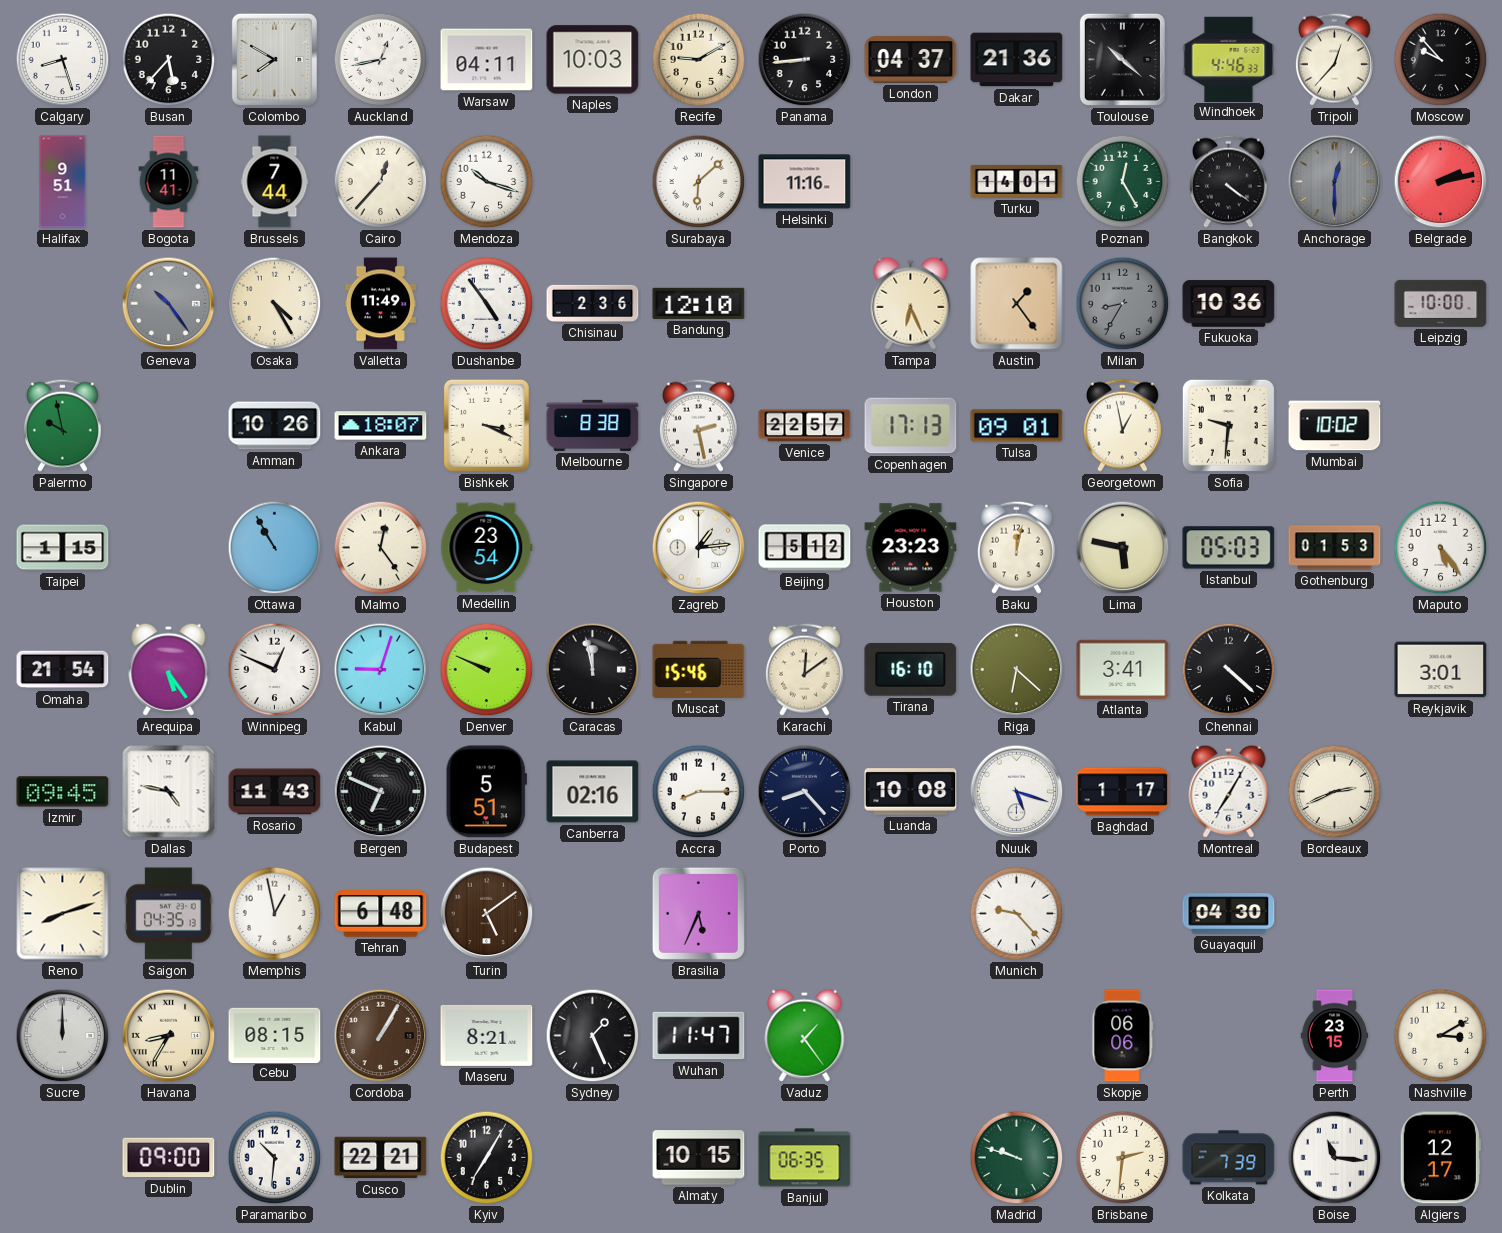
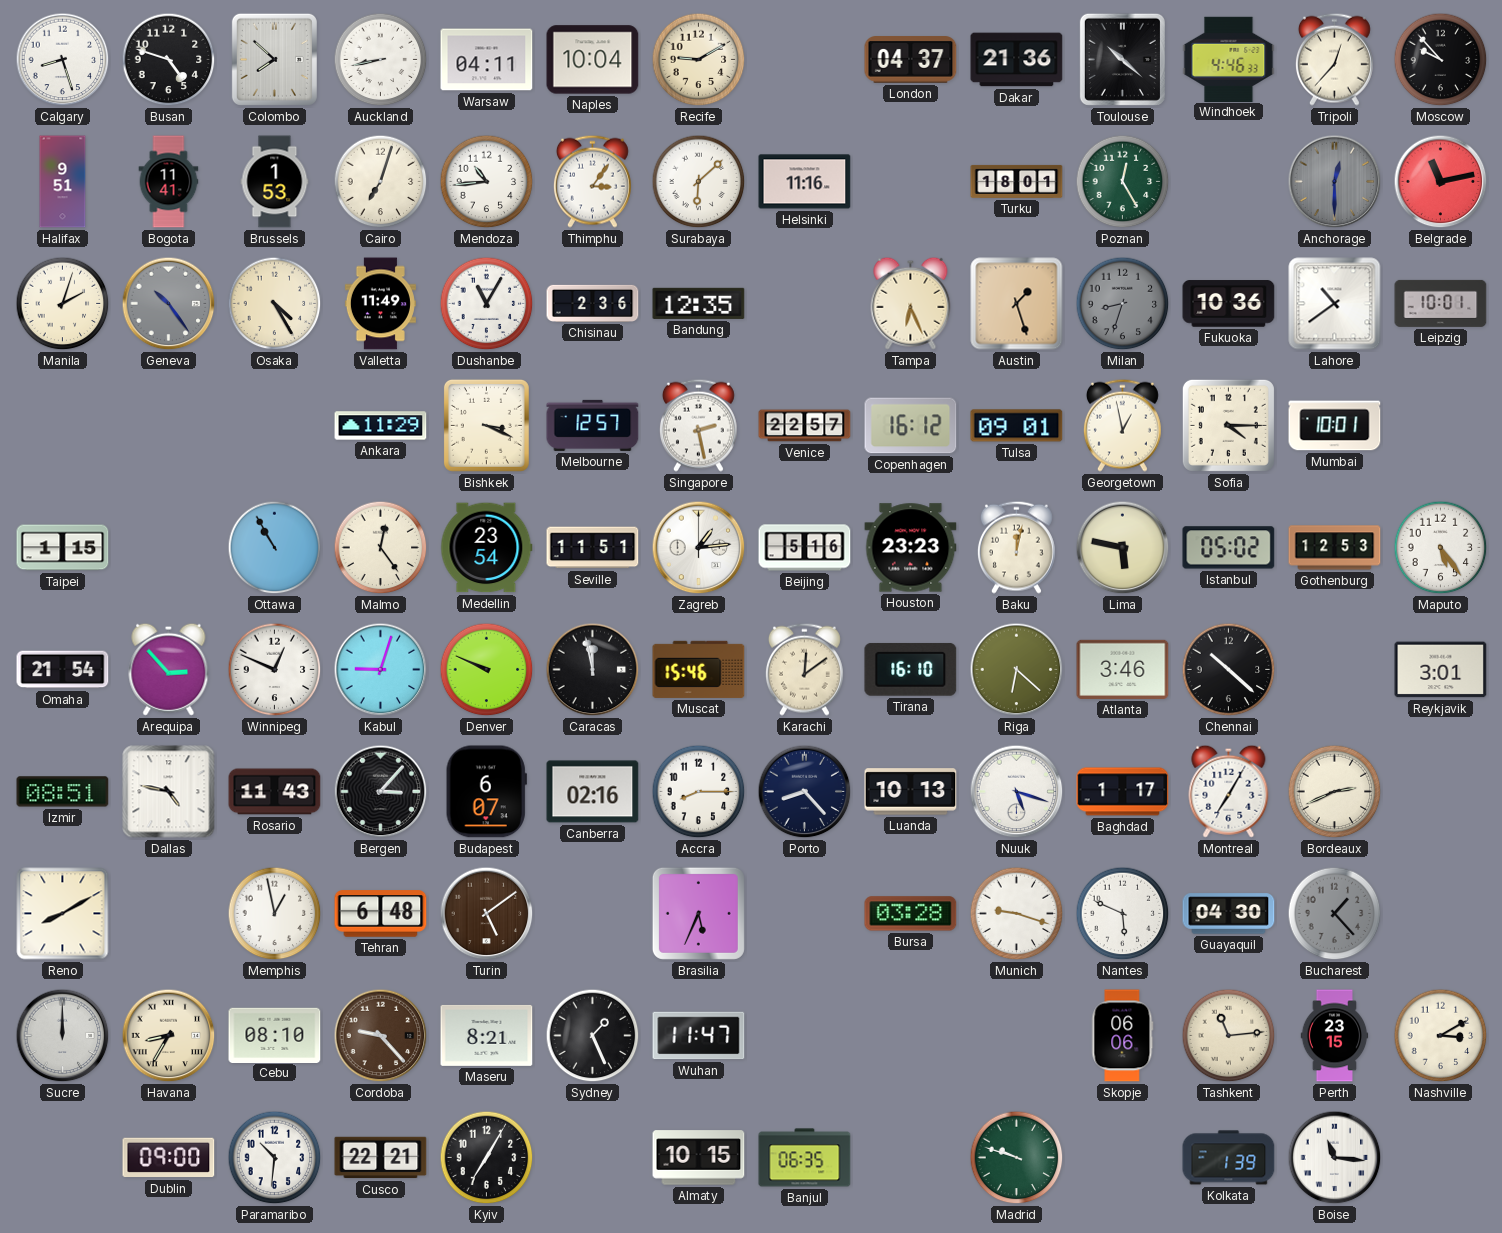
Busan: 5:37 -> 4:48 (169, 60)
Colombo: 7:50 -> 7:52 (274, 59)
Auckland: 12:43 -> 8:43 (381, 60)
Naples: 10:03 -> 10:04 (593, 60)
Panama: 8:44 -> none (805, 60)
Brussels: 7:44 -> 1:53 (275, 182)
Cairo: 12:37 -> 7:03 (381, 182)
Mendoza: 10:18 -> 10:44 (487, 182)
Thimphu: none -> 3:06 (592, 181)
Turku: 14:01 -> 18:01 (1017, 181)
Bangkok: 4:21 -> none (1228, 181)
Belgrade: 2:13 -> 11:13 (1441, 182)
Manila: none -> 2:03 (63, 304)
Dushanbe: 4:54 -> 11:05 (487, 304)
Bandung: 12:10 -> 12:35 (699, 303)
Austin: 1:24 -> 1:27 (1017, 304)
Milan: 8:35 -> 8:33 (1123, 304)
Lahore: none -> 10:39 (1335, 304)
Leipzig: 10:00 -> 10:01 (1441, 303)
Palermo: 9:58 -> none (62, 425)
Amman: 10:26 -> none (275, 426)
Ankara: 18:07 -> 11:29 (381, 426)
Melbourne: 8:38 -> 12:57 (593, 425)
Copenhagen: 17:13 -> 16:12 (911, 426)
Sofia: 9:31 -> 4:15 (1228, 425)
Mumbai: 10:02 -> 10:01 (1335, 426)
Seville: none -> 11:51 (593, 548)
Beijing: 5:12 -> 5:16 (805, 548)
Istanbul: 05:03 -> 05:02 (1229, 548)
Gothenburg: 01:53 -> 12:53 (1335, 548)
Arequipa: 5:24 -> 2:53 (169, 669)
Atlanta: 3:41 -> 3:46 (1123, 669)
Chennai: 4:22 -> 10:22 (1229, 670)
Izmir: 09:45 -> 08:51 (63, 792)
Bergen: 6:49 -> 3:07 (381, 792)
Budapest: 5:51 -> 6:07 (486, 792)
Luanda: 10:08 -> 10:13 (911, 792)
Reno: 8:12 -> 8:10 (63, 914)
Saigon: 04:35 -> none (169, 914)
Bursa: none -> 03:28 (911, 914)
Munich: 9:23 -> 9:18 (1017, 914)
Nantes: none -> 5:49 (1123, 914)
Bucharest: none -> 1:23 (1335, 914)
Cebu: 08:15 -> 08:10 (275, 1035)
Cordoba: 1:05 -> 9:23 (381, 1036)
Vaduz: 1:24 -> none (805, 1035)
Tashkent: none -> 11:14 (1229, 1036)
Brisbane: 2:31 -> none (1123, 1158)
Kolkata: 7:39 -> 1:39 (1229, 1158)
Algiers: 12:17 -> none (1440, 1158)
